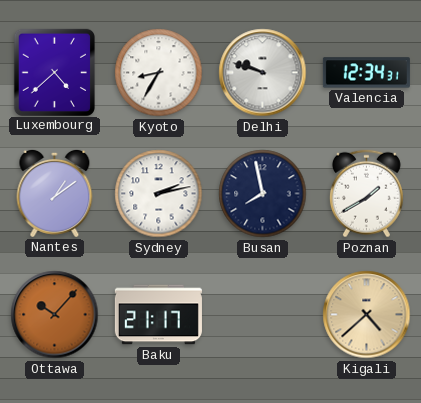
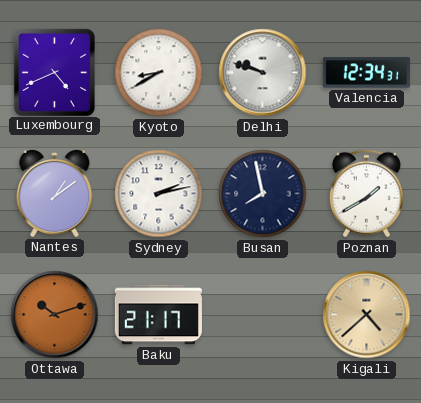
Luxembourg: 4:38 -> 4:41 (54, 72)
Kyoto: 8:35 -> 8:40 (159, 73)
Ottawa: 10:07 -> 10:12 (55, 315)
